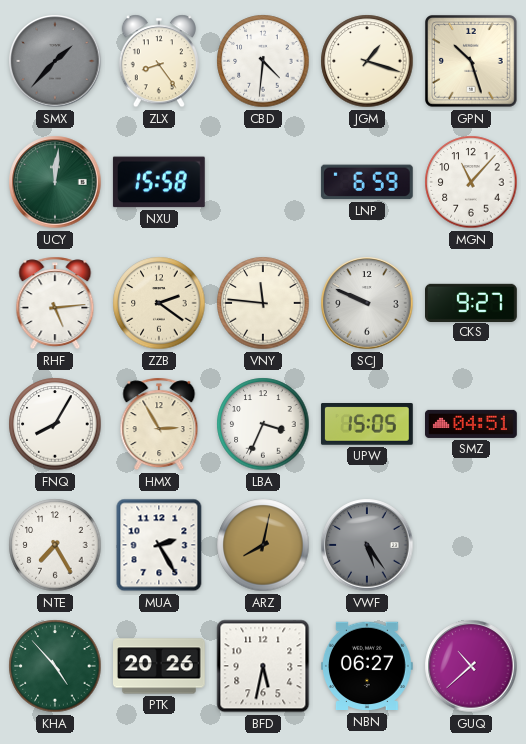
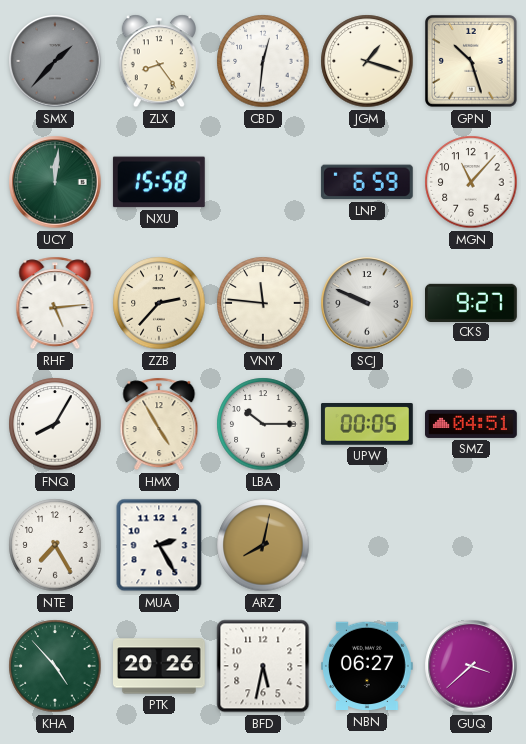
CBD: 4:31 -> 12:31 (263, 61)
ZZB: 2:21 -> 2:37 (159, 303)
HMX: 2:55 -> 4:55 (159, 424)
LBA: 3:34 -> 10:15 (263, 424)
UPW: 15:05 -> 00:05 (367, 424)
VWF: 5:24 -> none (367, 545)
GUQ: 10:38 -> 3:38 (471, 666)
